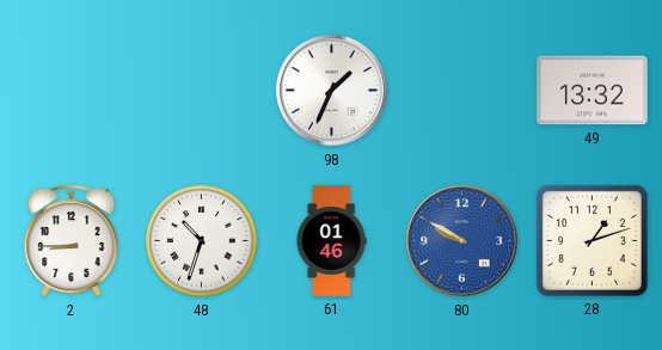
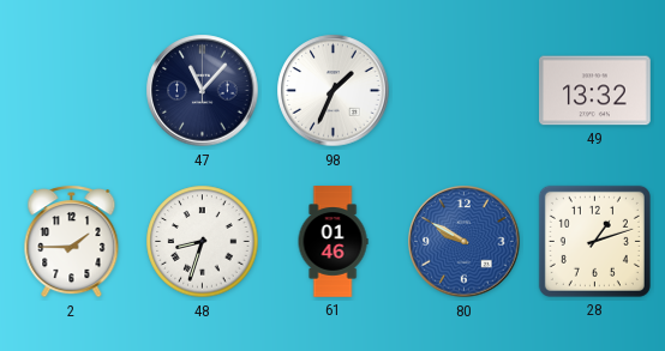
47: none -> 11:07 (203, 91)
2: 8:45 -> 1:45 (72, 242)
48: 10:33 -> 8:33 (203, 242)
